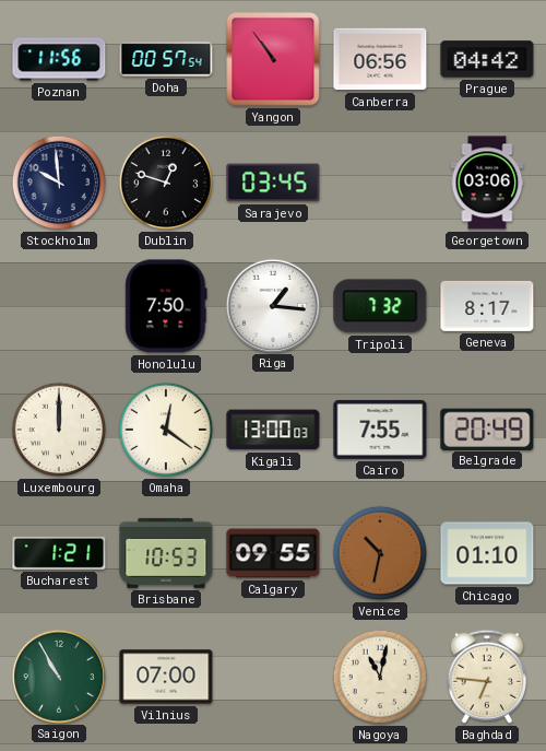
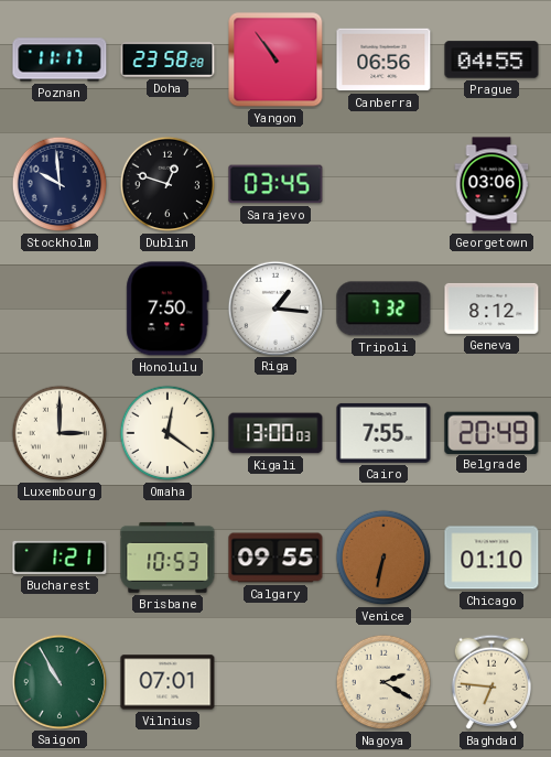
Poznan: 11:56 -> 11:17 (60, 60)
Doha: 00:57 -> 23:58 (168, 60)
Prague: 04:42 -> 04:55 (491, 60)
Geneva: 8:17 -> 8:12 (491, 309)
Luxembourg: 12:00 -> 3:00 (60, 433)
Venice: 10:32 -> 6:32 (383, 558)
Vilnius: 07:00 -> 07:01 (168, 682)
Nagoya: 11:02 -> 2:20 (383, 682)
